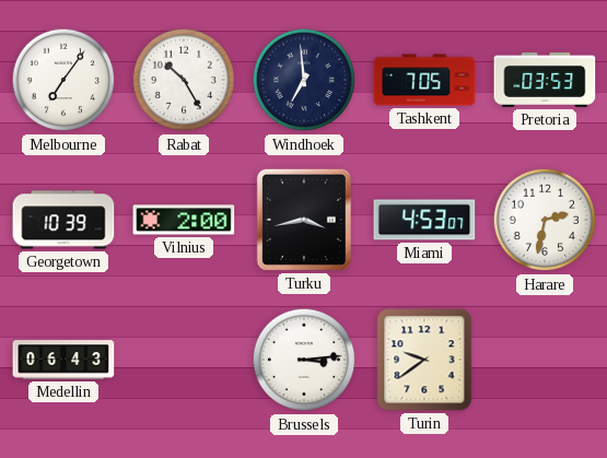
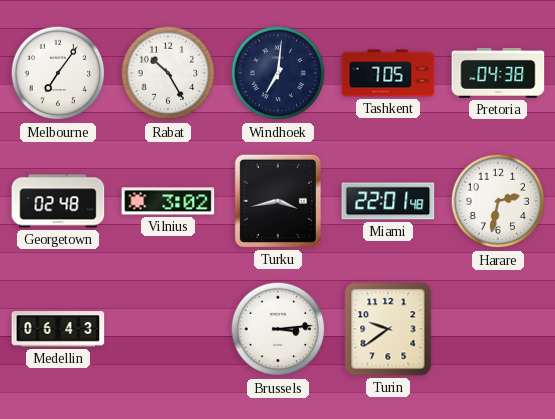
Windhoek: 6:59 -> 7:01 (278, 73)
Pretoria: 03:53 -> 04:38 (498, 73)
Georgetown: 10:39 -> 02:48 (58, 201)
Vilnius: 2:00 -> 3:02 (168, 201)
Miami: 4:53 -> 22:01 (388, 201)
